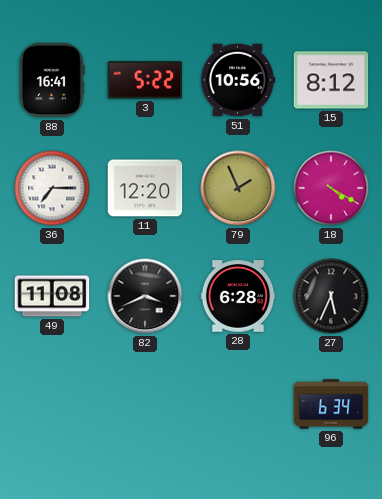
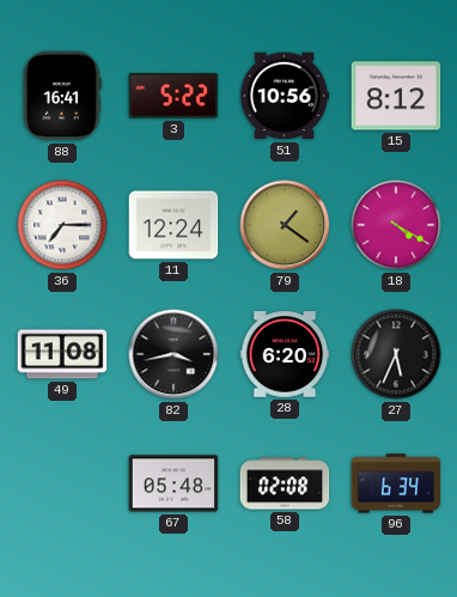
11: 12:20 -> 12:24 (173, 225)
79: 1:56 -> 1:21 (285, 225)
82: 3:41 -> 3:43 (173, 354)
28: 6:28 -> 6:20 (285, 354)
67: none -> 05:48 (173, 483)
58: none -> 02:08 (285, 483)
